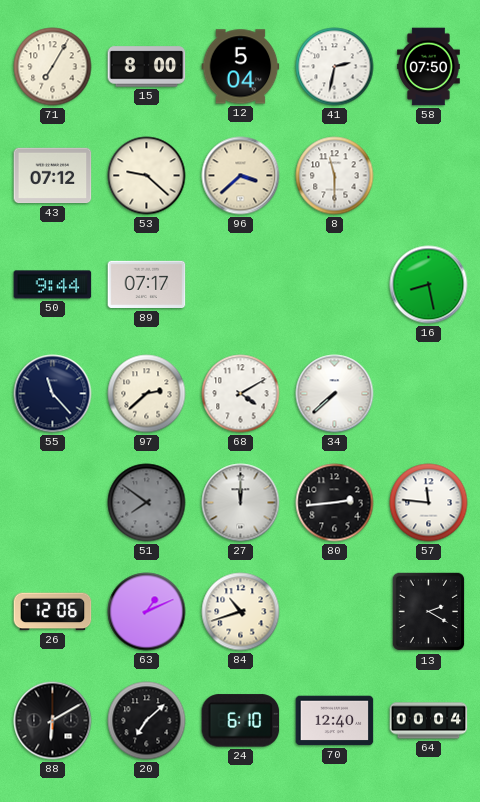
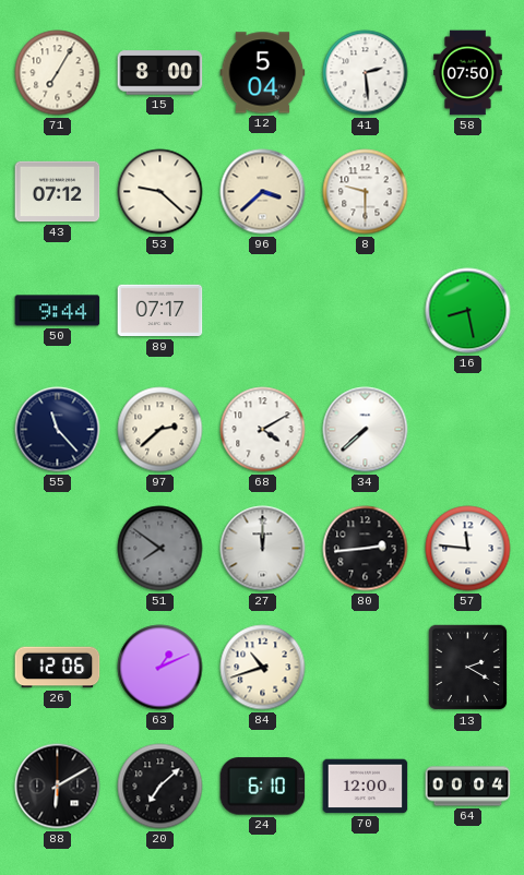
41: 2:32 -> 2:29 (366, 73)
8: 11:30 -> 9:30 (366, 192)
70: 12:40 -> 12:00 (366, 787)
